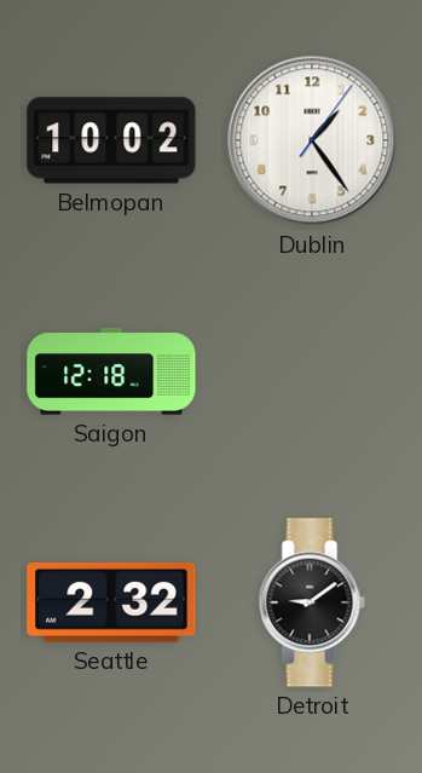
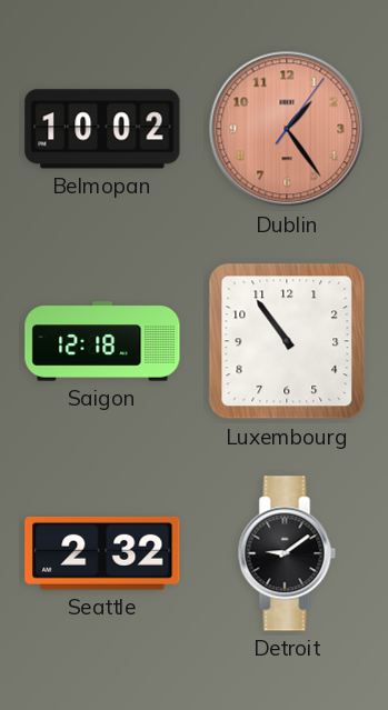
Dublin dial: white -> salmon (287, 129)
Luxembourg: none -> 10:54 (287, 341)
